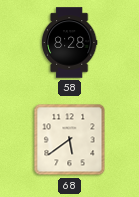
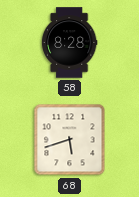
68: 5:39 -> 5:42 (70, 140)
